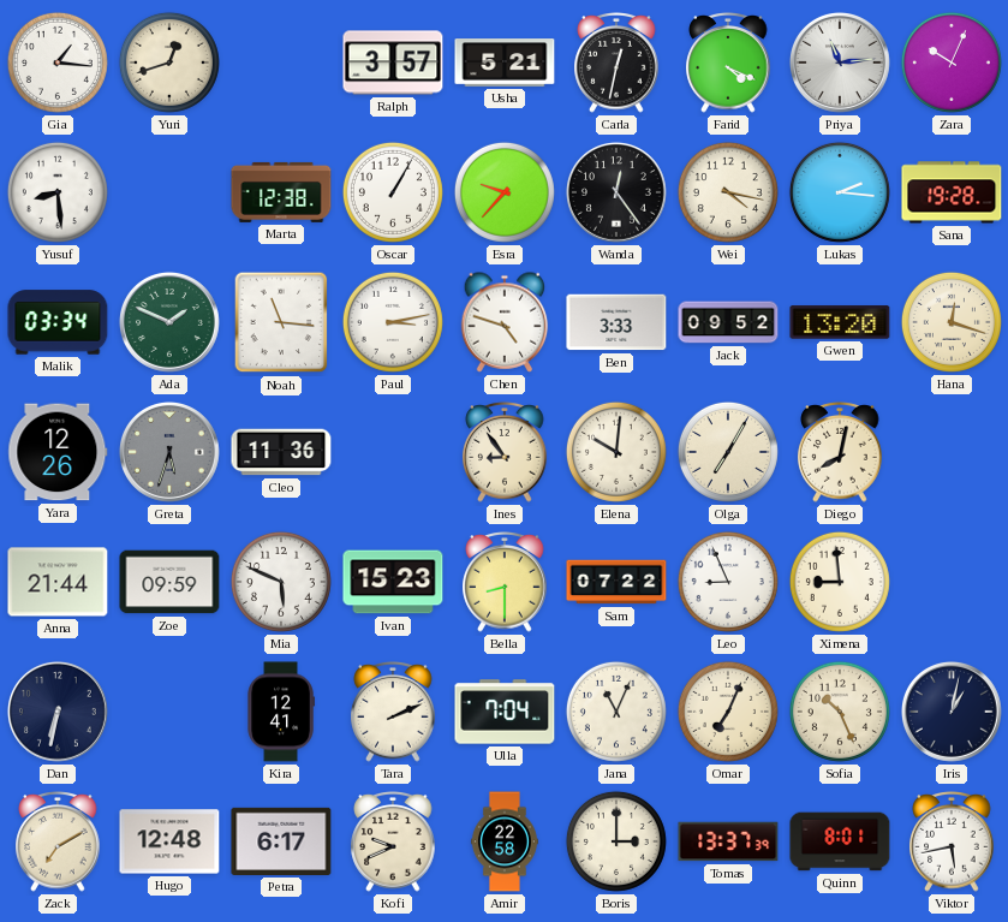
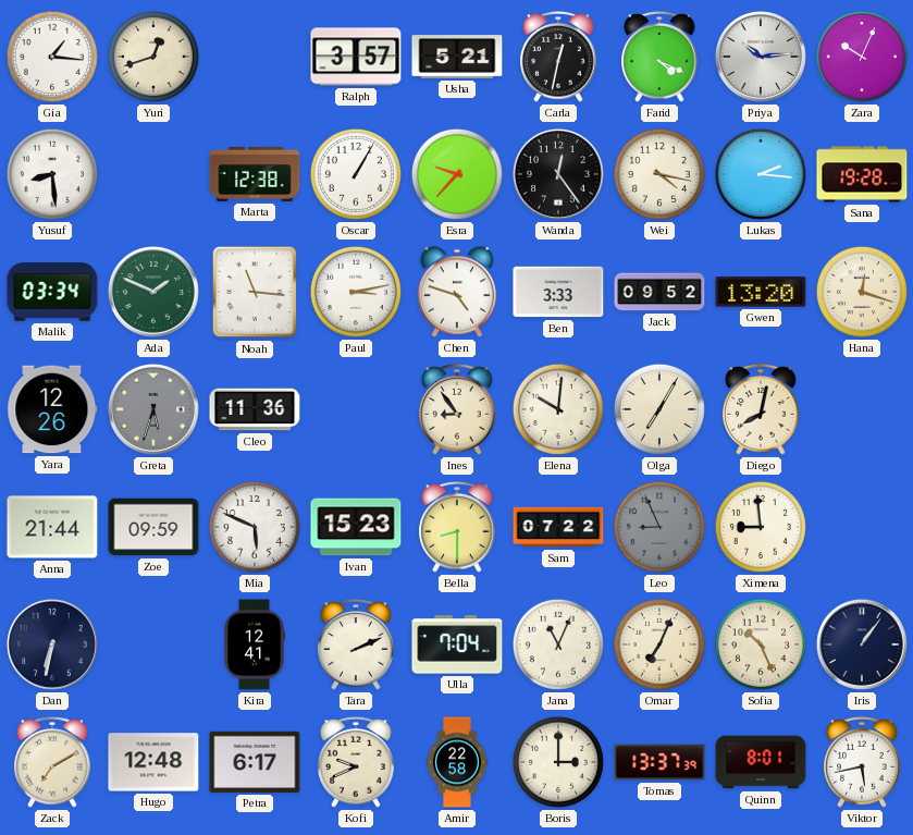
Priya: 11:14 -> 10:14 (761, 57)
Leo dial: white -> grey (659, 527)
Iris: 1:02 -> 1:06 (862, 644)
